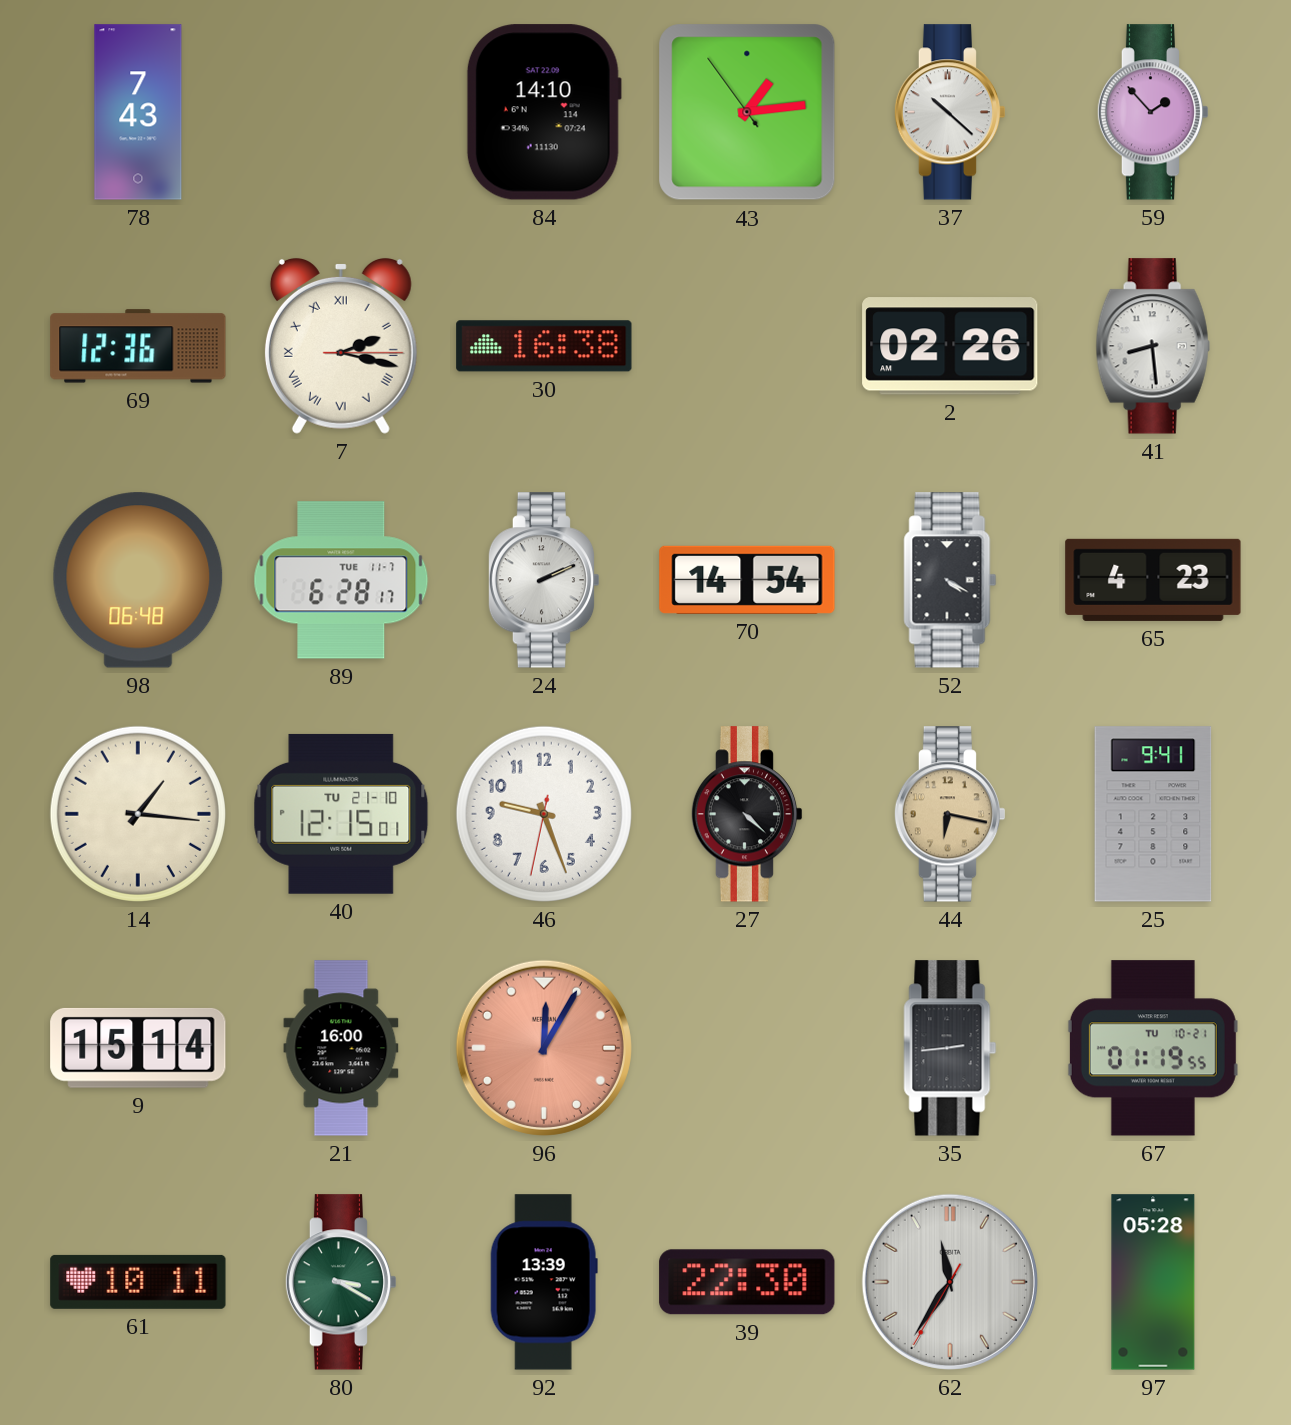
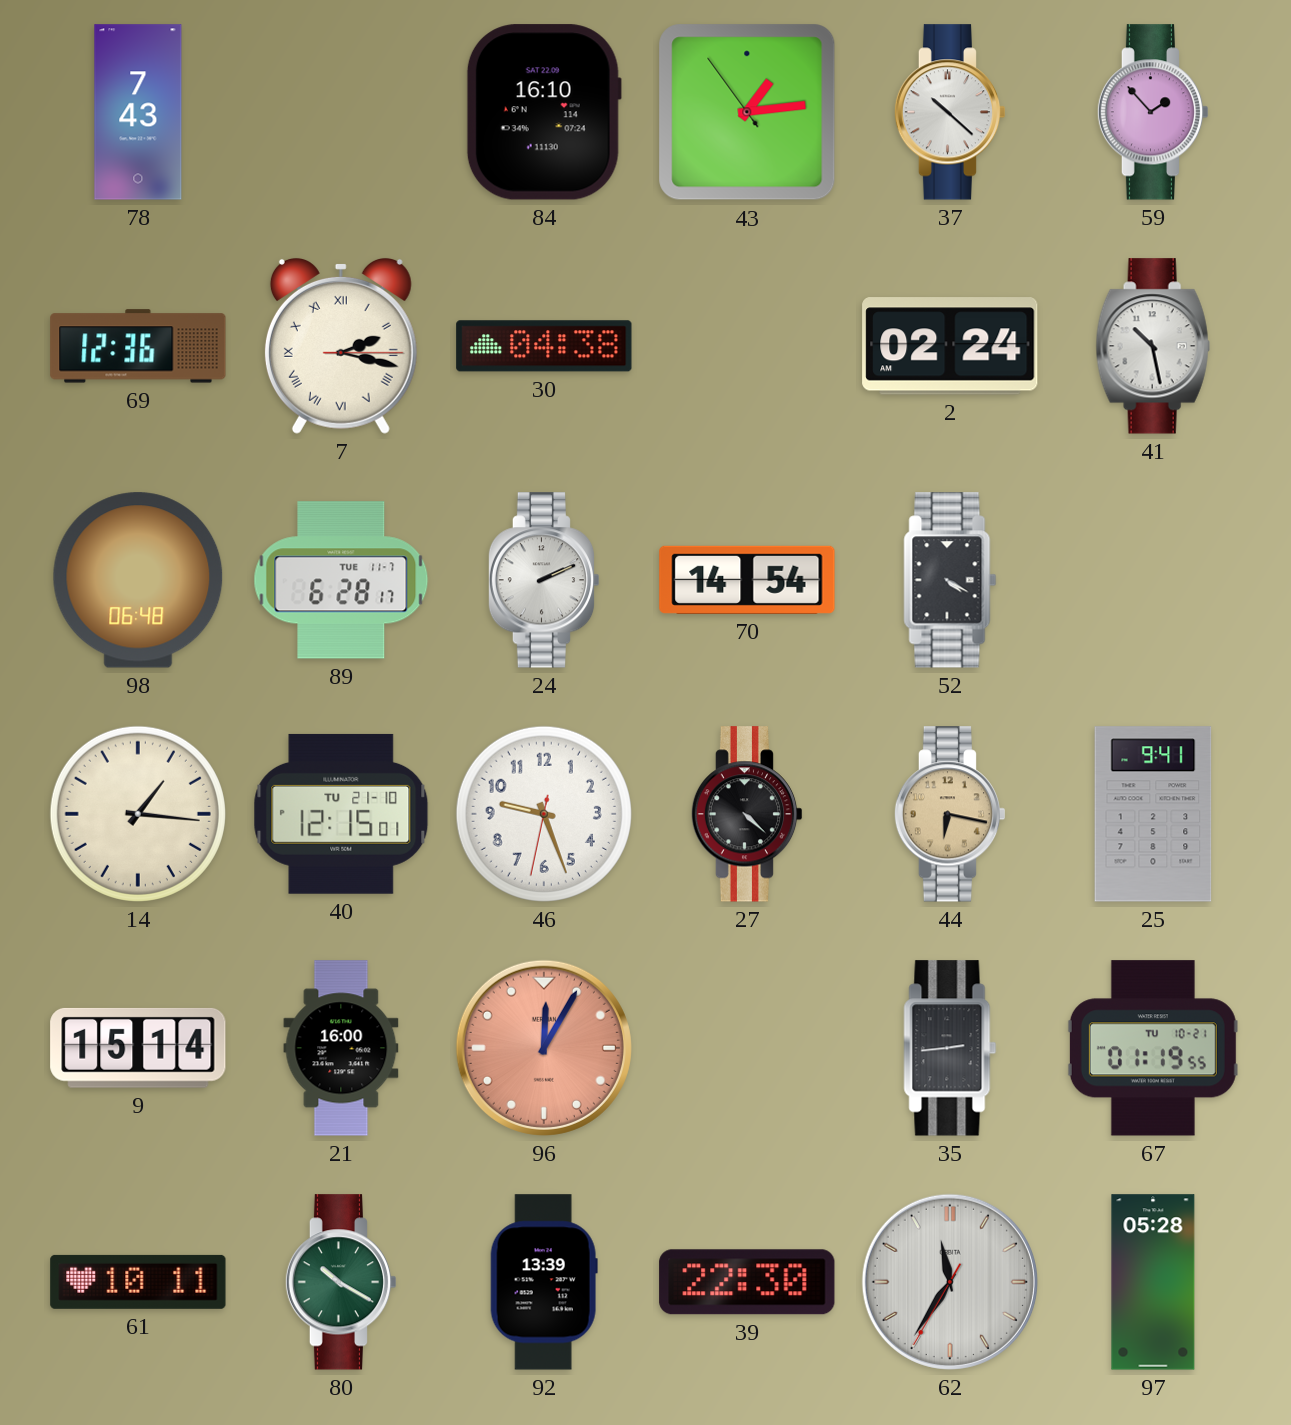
84: 14:10 -> 16:10 (544, 112)
30: 16:38 -> 04:38 (544, 346)
2: 02:26 -> 02:24 (950, 346)
41: 8:29 -> 10:28 (1153, 346)
65: 4:23 -> none (1153, 580)
80: 3:20 -> 10:20 (341, 1282)
